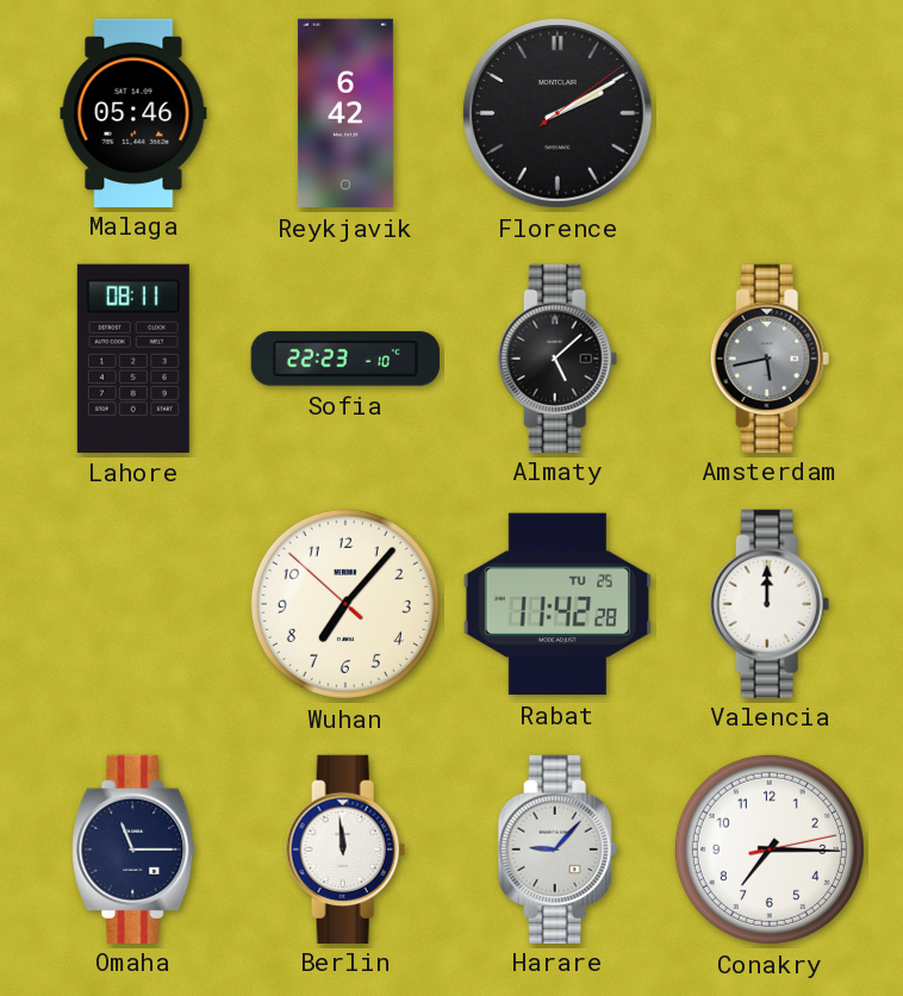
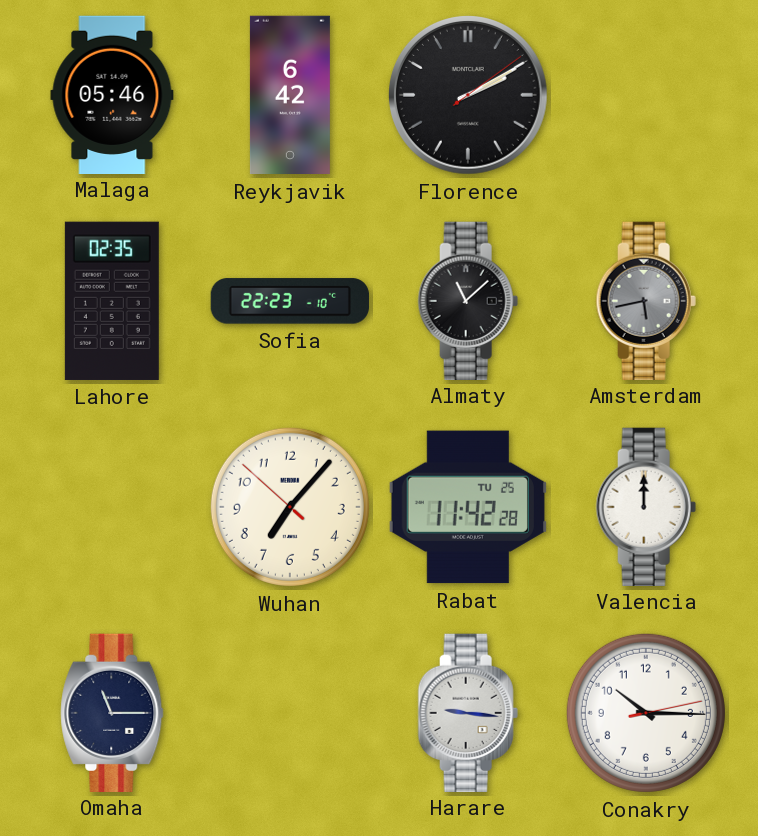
Lahore: 08:11 -> 02:35 (112, 301)
Almaty: 5:08 -> 11:08 (468, 300)
Berlin: 11:59 -> none (345, 848)
Harare: 9:07 -> 9:16 (468, 712)
Conakry: 7:15 -> 10:15 (646, 713)
